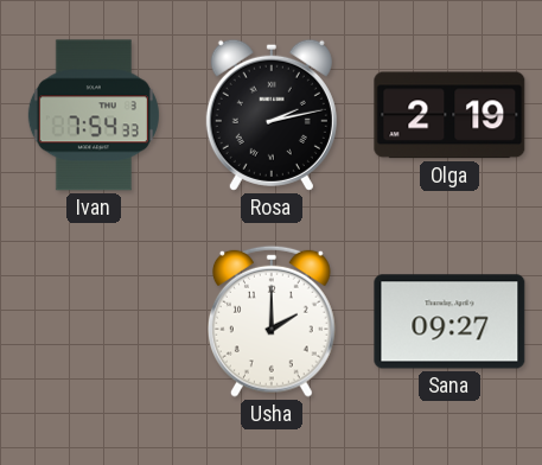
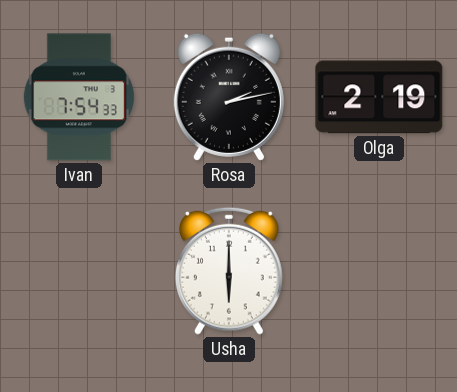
Usha: 2:00 -> 6:00 (229, 271)
Sana: 09:27 -> none (449, 321)
